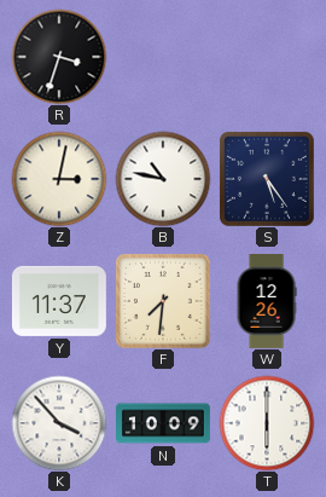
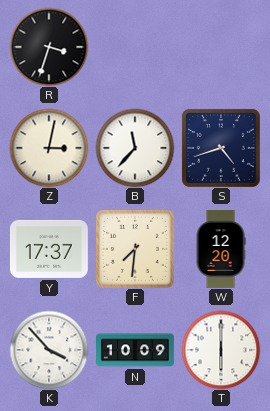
B: 10:47 -> 11:37 (135, 148)
S: 5:24 -> 4:42 (221, 148)
Y: 11:37 -> 17:37 (49, 249)
W: 12:26 -> 12:20 (221, 250)
